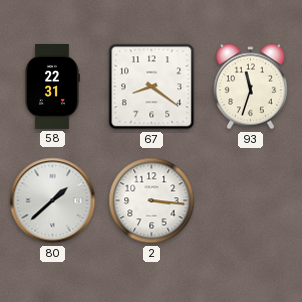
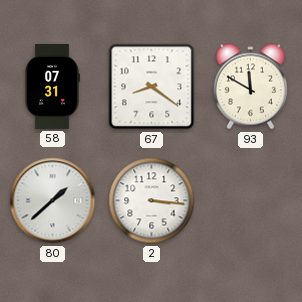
58: 22:31 -> 07:31 (52, 86)
93: 11:33 -> 11:50 (250, 87)
